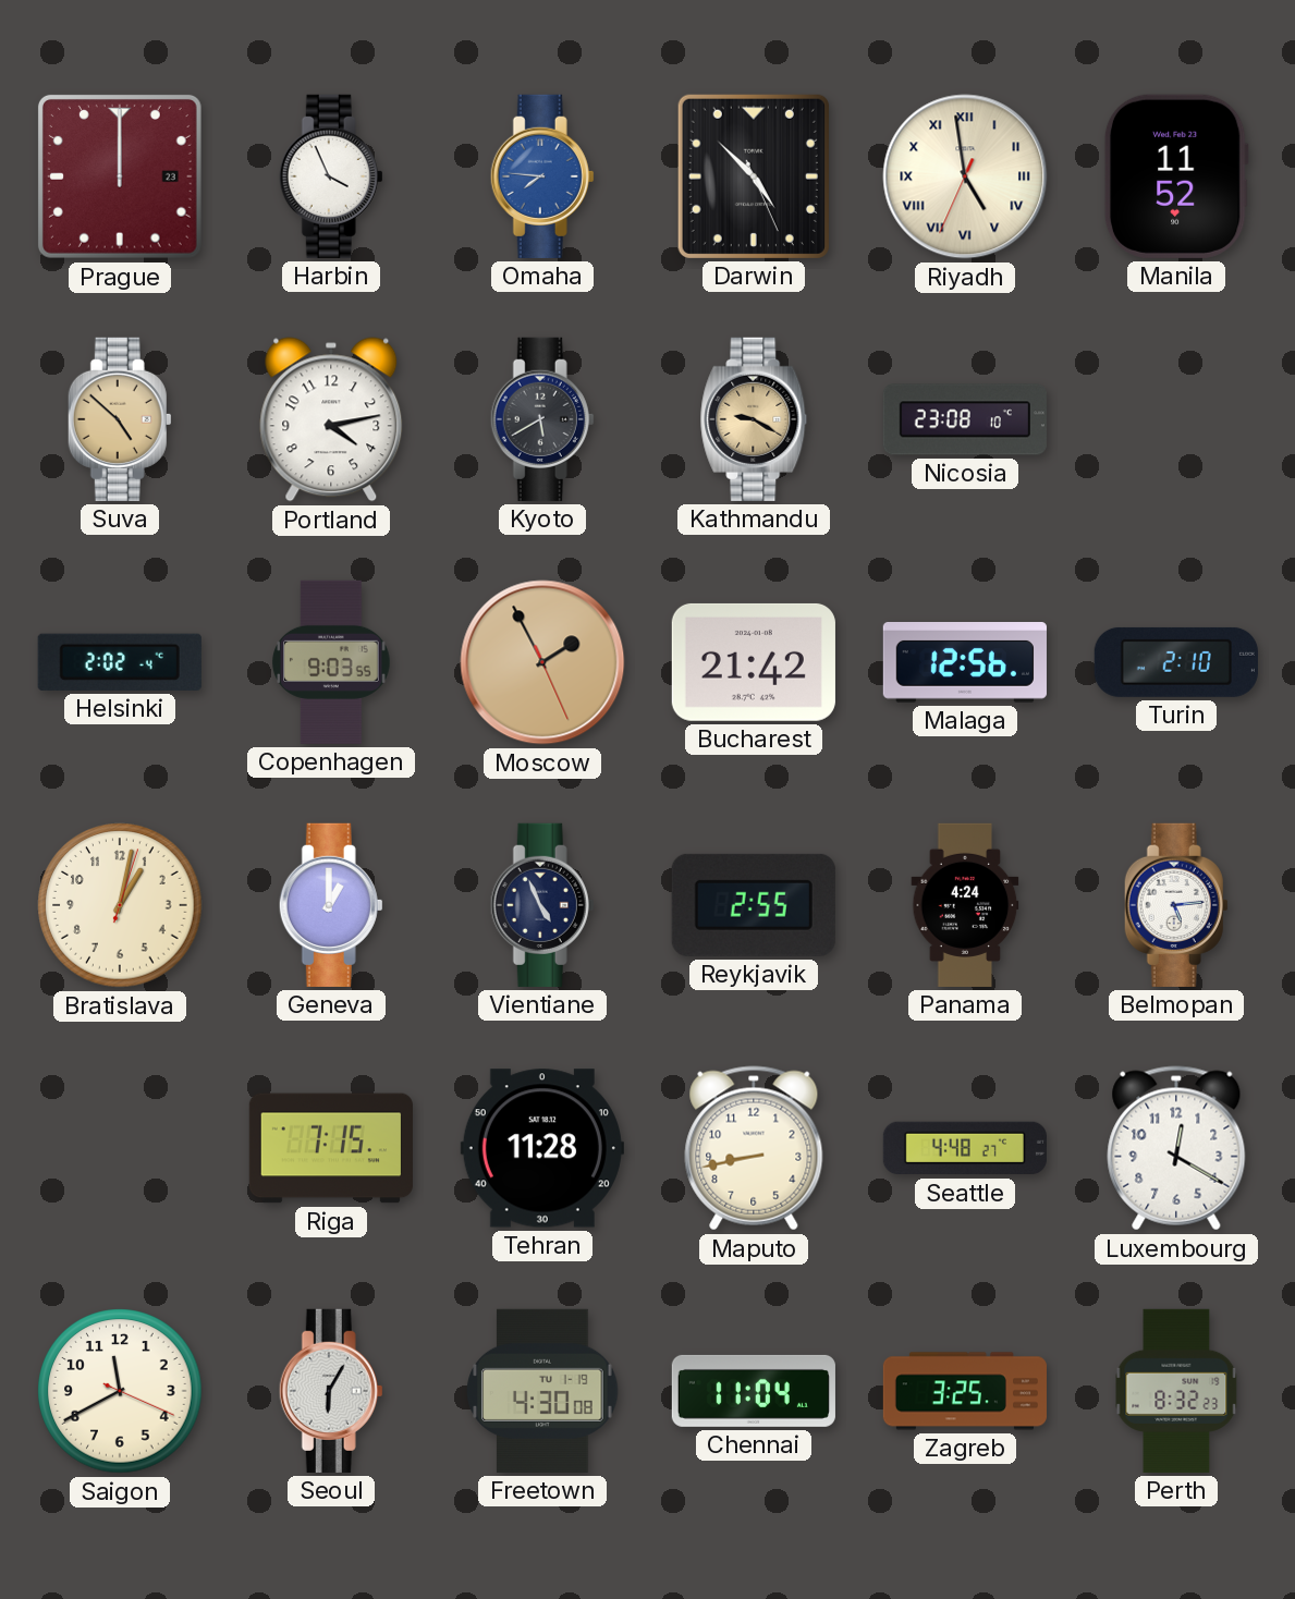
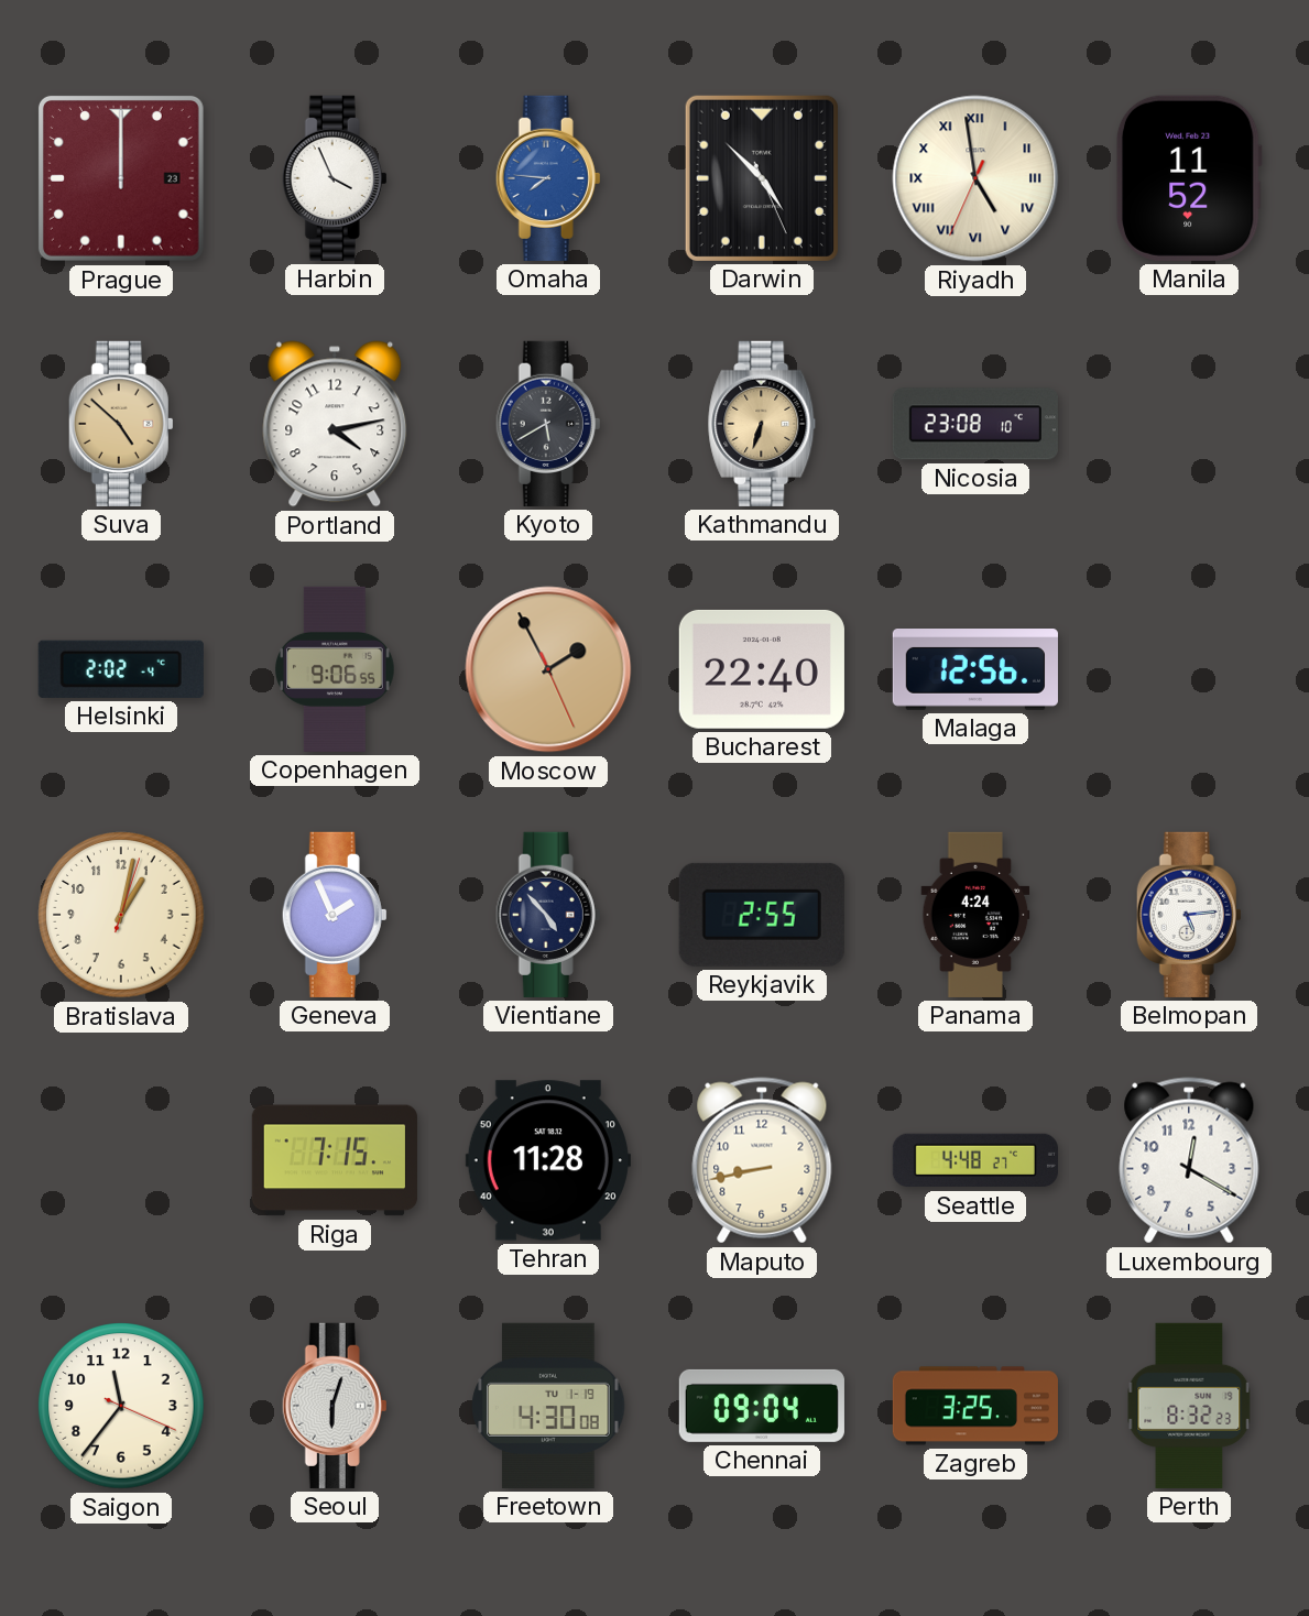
Kathmandu: 9:20 -> 6:33 (762, 424)
Copenhagen: 9:03 -> 9:06 (335, 669)
Bucharest: 21:42 -> 22:40 (762, 669)
Turin: 2:10 -> none (1176, 662)
Geneva: 1:00 -> 1:56 (335, 915)
Vientiane: 4:56 -> 4:53 (548, 915)
Saigon: 11:40 -> 11:36 (121, 1406)
Seoul: 6:05 -> 6:03 (335, 1406)
Chennai: 11:04 -> 09:04 (762, 1406)
